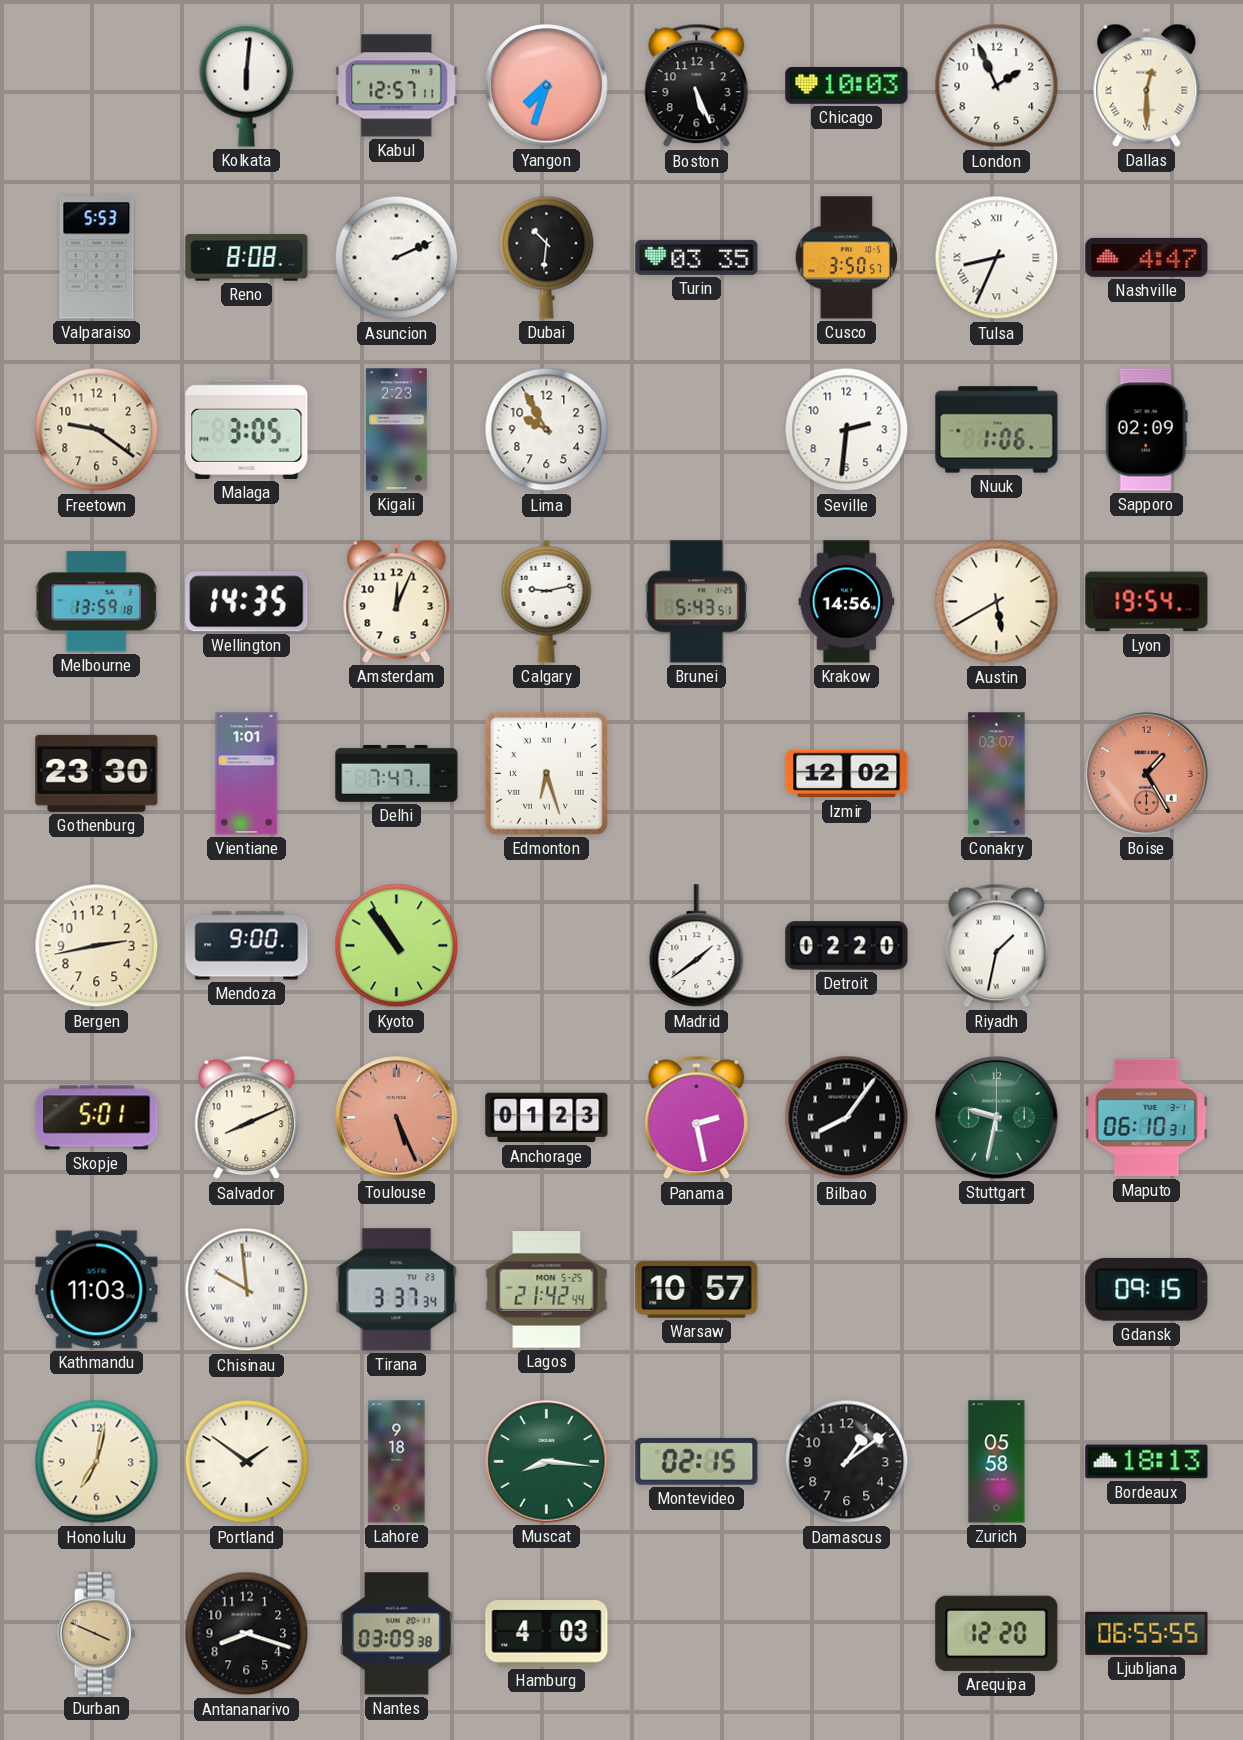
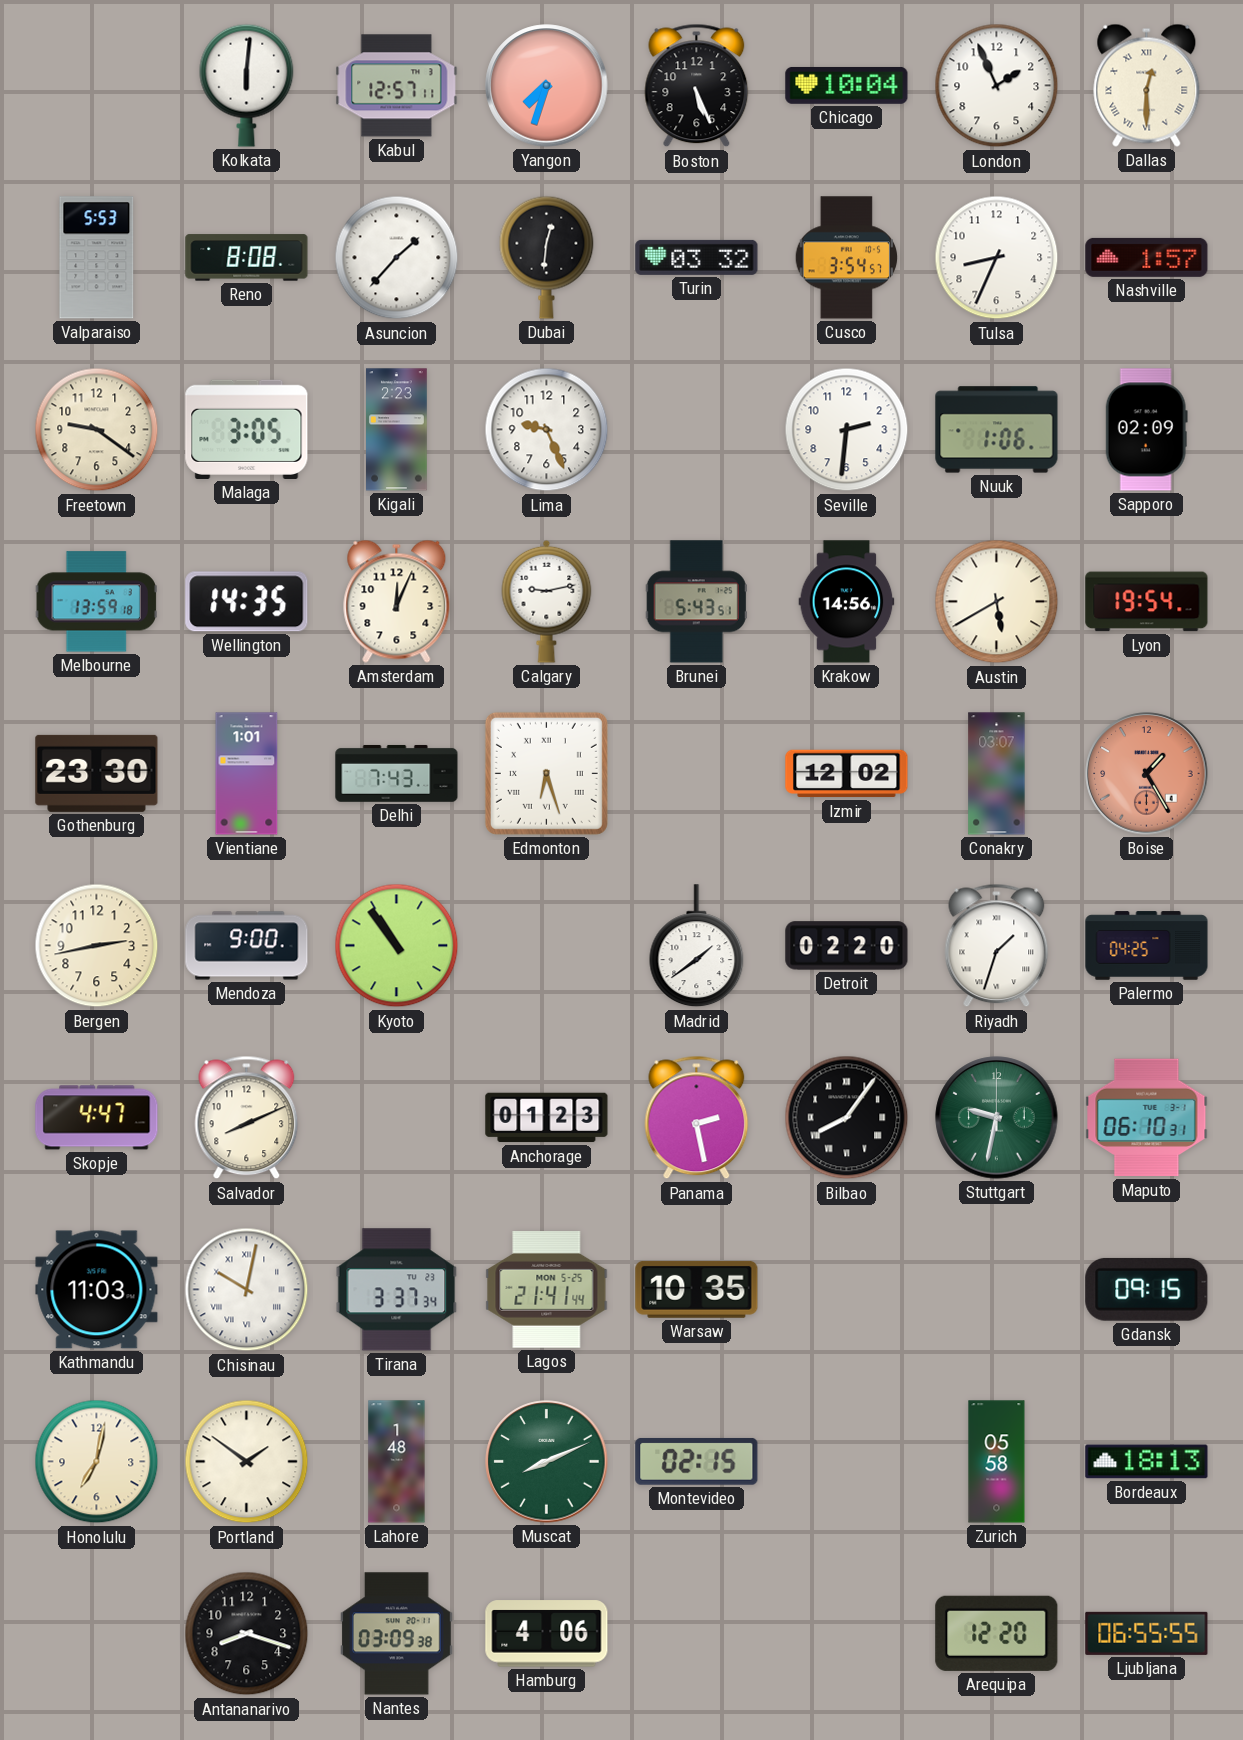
Chicago: 10:03 -> 10:04 (847, 85)
Asuncion: 2:11 -> 1:37 (397, 258)
Dubai: 10:31 -> 12:31 (547, 257)
Turin: 03:35 -> 03:32 (697, 257)
Cusco: 3:50 -> 3:54 (847, 258)
Tulsa numerals: Roman -> Arabic (997, 258)
Nashville: 4:47 -> 1:57 (1147, 257)
Lima: 9:55 -> 9:26 (547, 430)
Delhi: 7:47 -> 7:43 (397, 773)
Riyadh: 1:32 -> 1:33 (997, 946)
Palermo: none -> 04:25 (1147, 946)
Skopje: 5:01 -> 4:47 (97, 1118)
Toulouse: 5:26 -> none (397, 1118)
Chisinau: 9:59 -> 10:02 (247, 1290)
Lagos: 21:42 -> 21:41 (547, 1290)
Warsaw: 10:57 -> 10:35 (697, 1289)
Lahore: 9:18 -> 1:48 (397, 1462)
Muscat: 8:16 -> 8:11 (547, 1462)
Damascus: 1:09 -> none (847, 1462)
Durban: 3:49 -> none (97, 1634)
Hamburg: 4:03 -> 4:06 (547, 1634)
